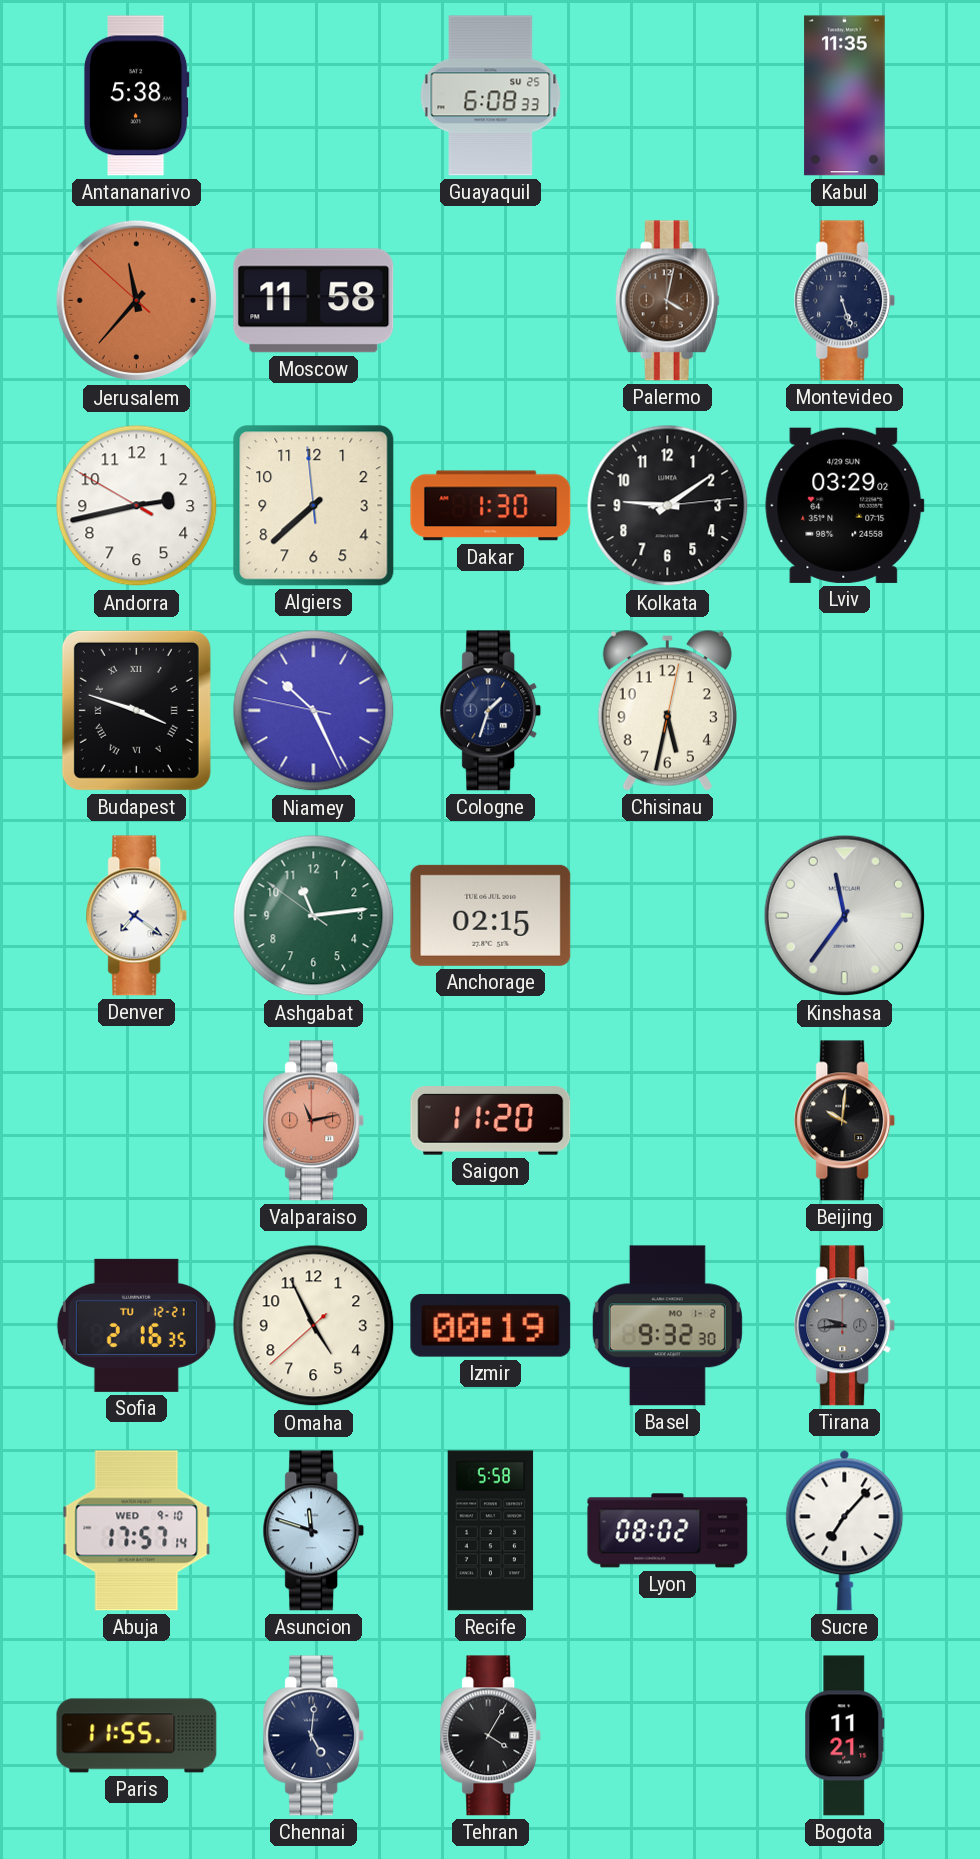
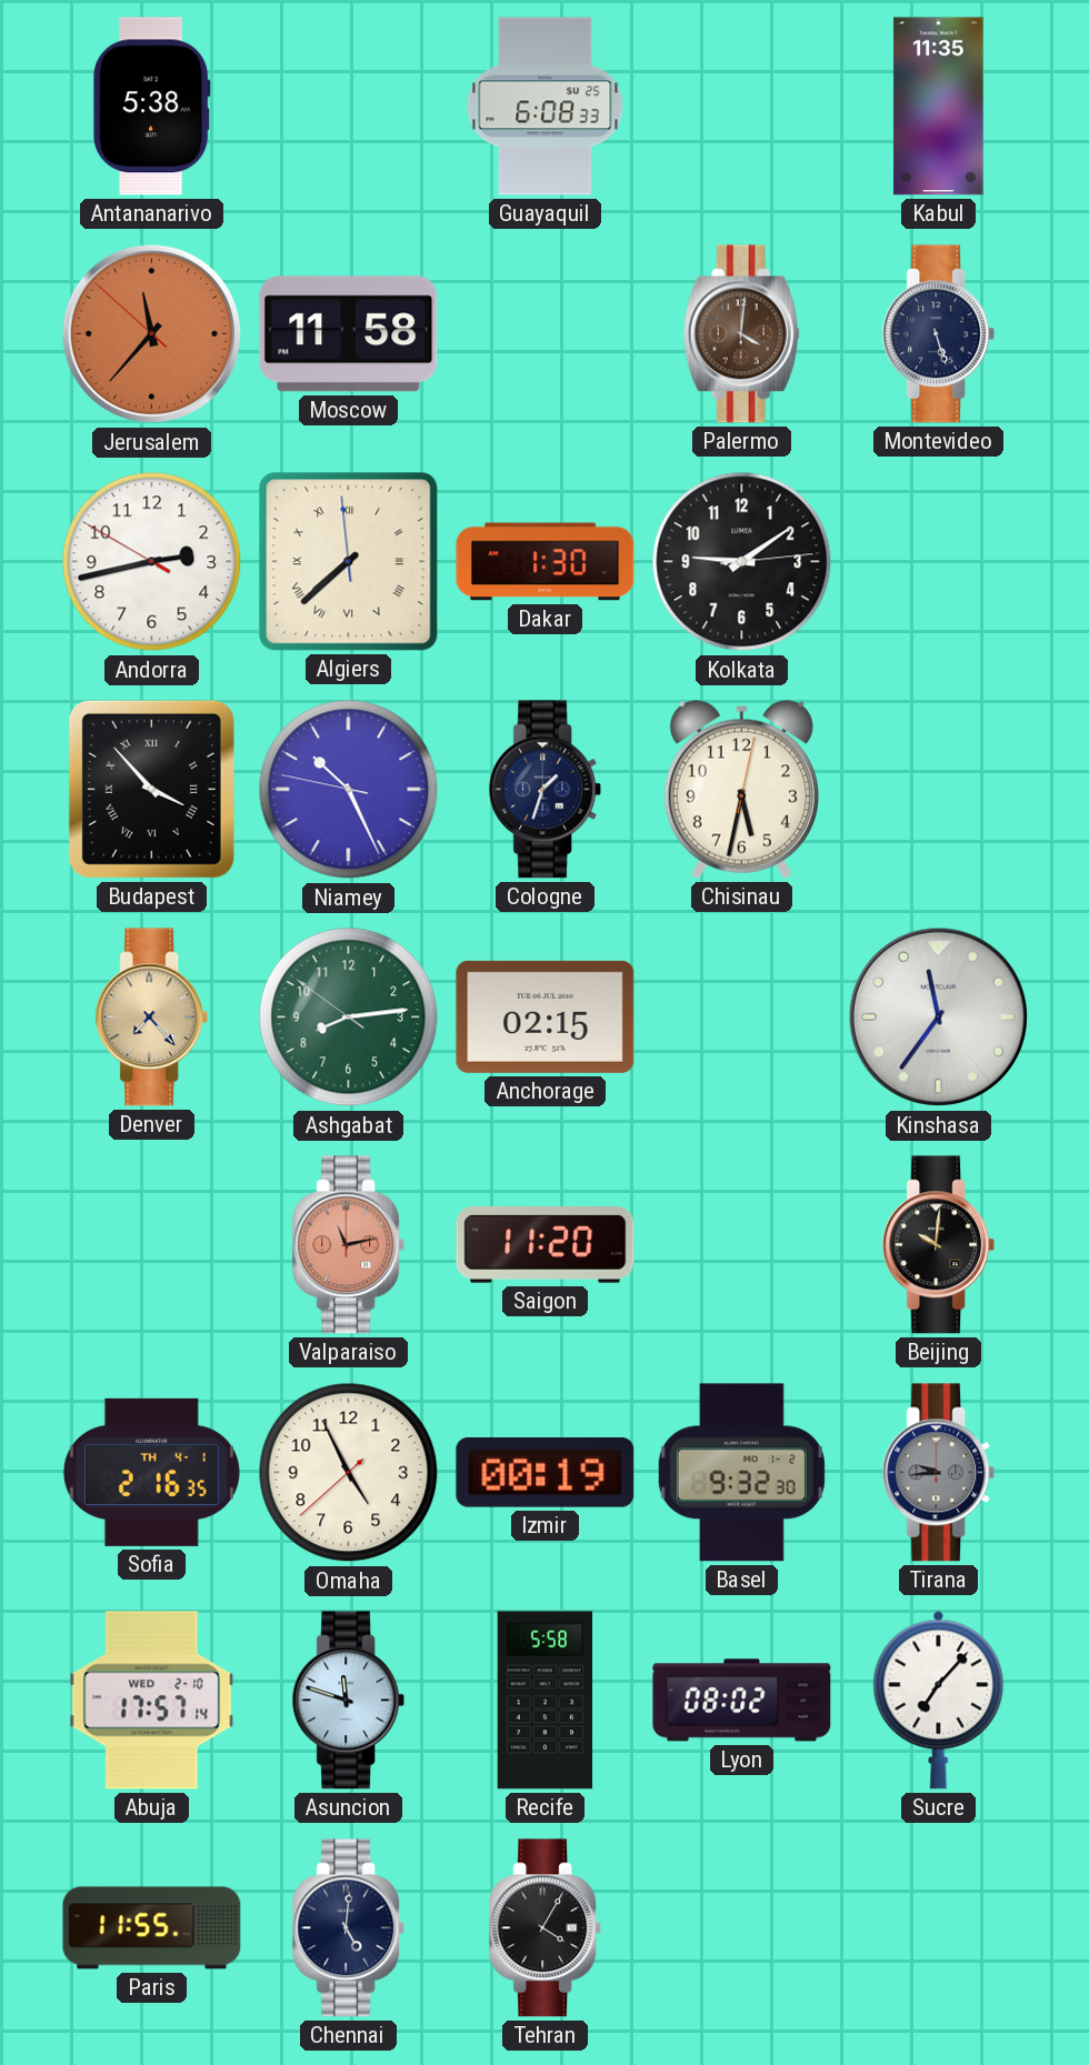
Palermo: 4:02 -> 4:01 (741, 334)
Algiers numerals: Arabic -> Roman (349, 562)
Lviv: 03:29 -> none (845, 505)
Budapest: 3:48 -> 3:53 (151, 789)
Denver: 7:21 -> 7:23 (152, 1018)
Denver dial: white -> champagne (152, 1018)
Ashgabat: 11:13 -> 8:13 (349, 1018)
Sofia date: TU 12-21 -> TH 4-1 (151, 1472)
Abuja date: WED 9-10 -> WED 2-10 (152, 1701)
Bogota: 11:21 -> none (845, 1736)
